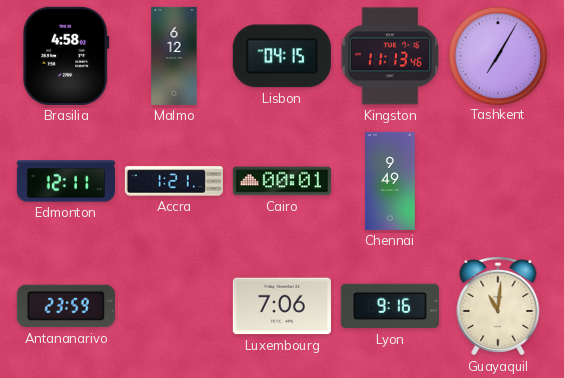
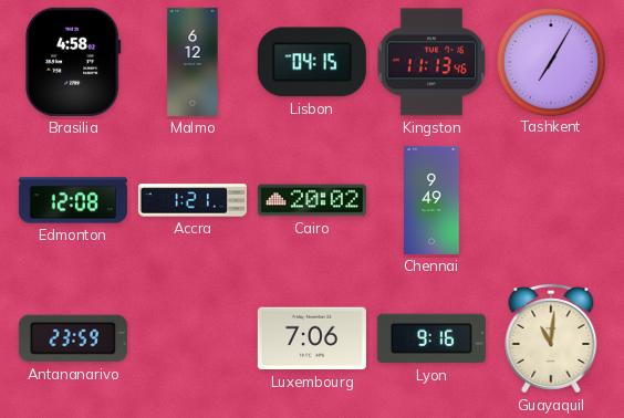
Edmonton: 12:11 -> 12:08 (73, 200)
Cairo: 00:01 -> 20:02 (312, 200)
